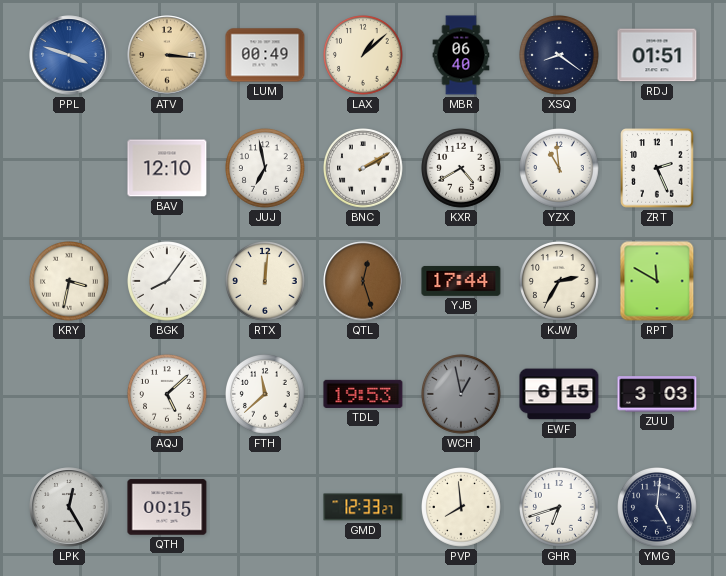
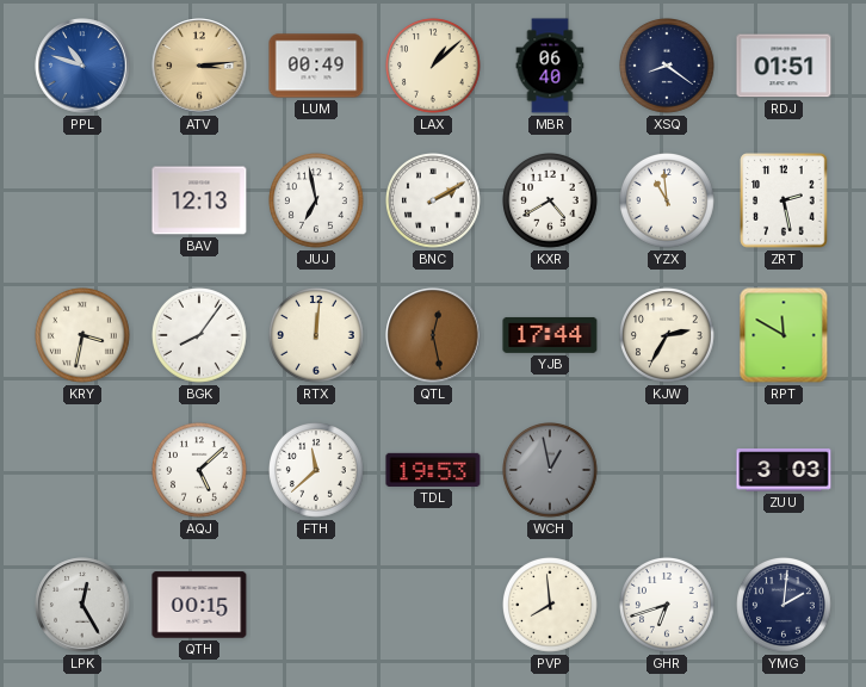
PPL: 3:48 -> 10:48 (82, 66)
ATV: 3:16 -> 3:14 (199, 66)
BAV: 12:10 -> 12:13 (199, 200)
ZRT: 2:26 -> 2:28 (784, 200)
QTL: 12:27 -> 12:28 (433, 335)
EWF: 6:15 -> none (559, 394)
GMD: 12:33 -> none (363, 507)
YMG: 5:01 -> 2:01 (785, 606)
